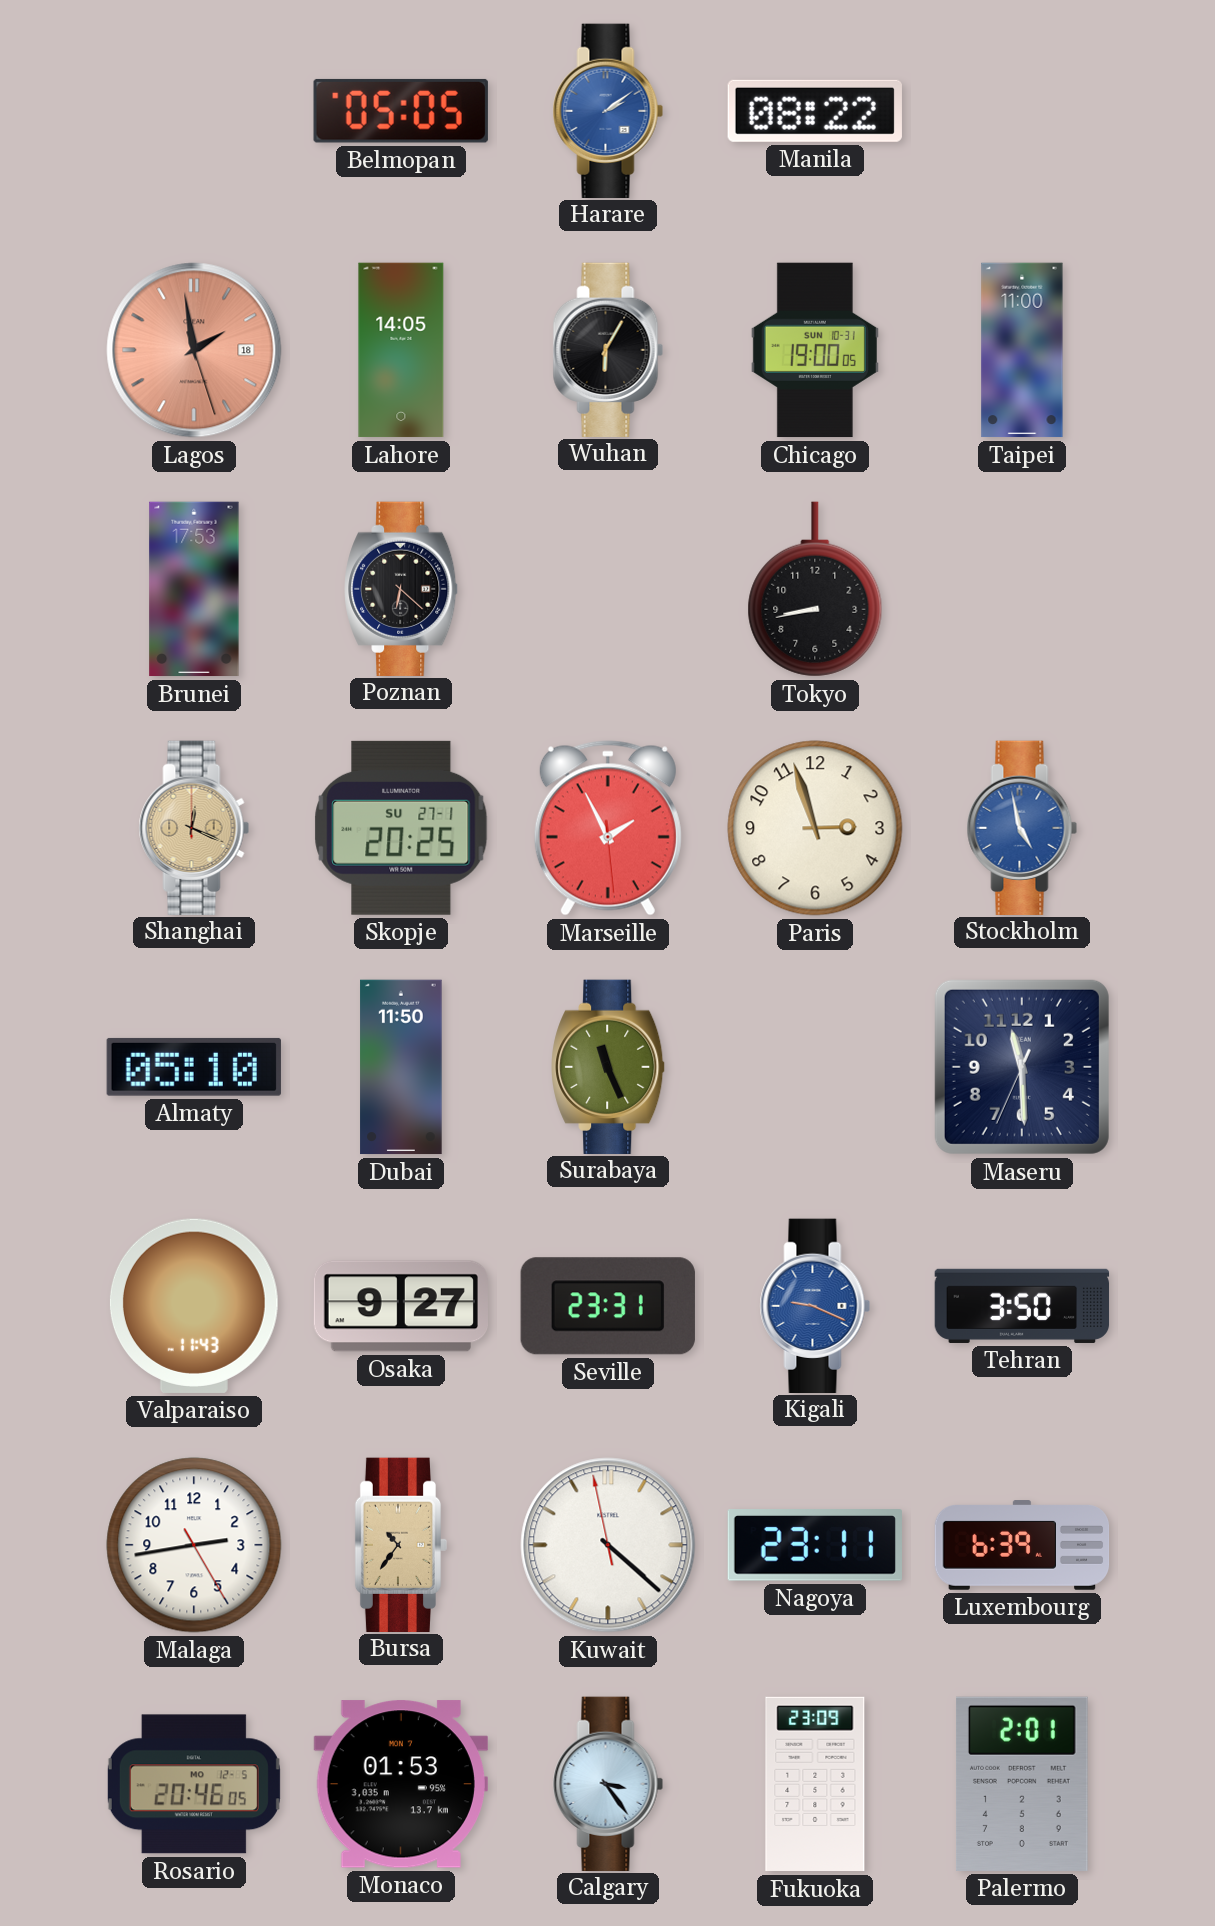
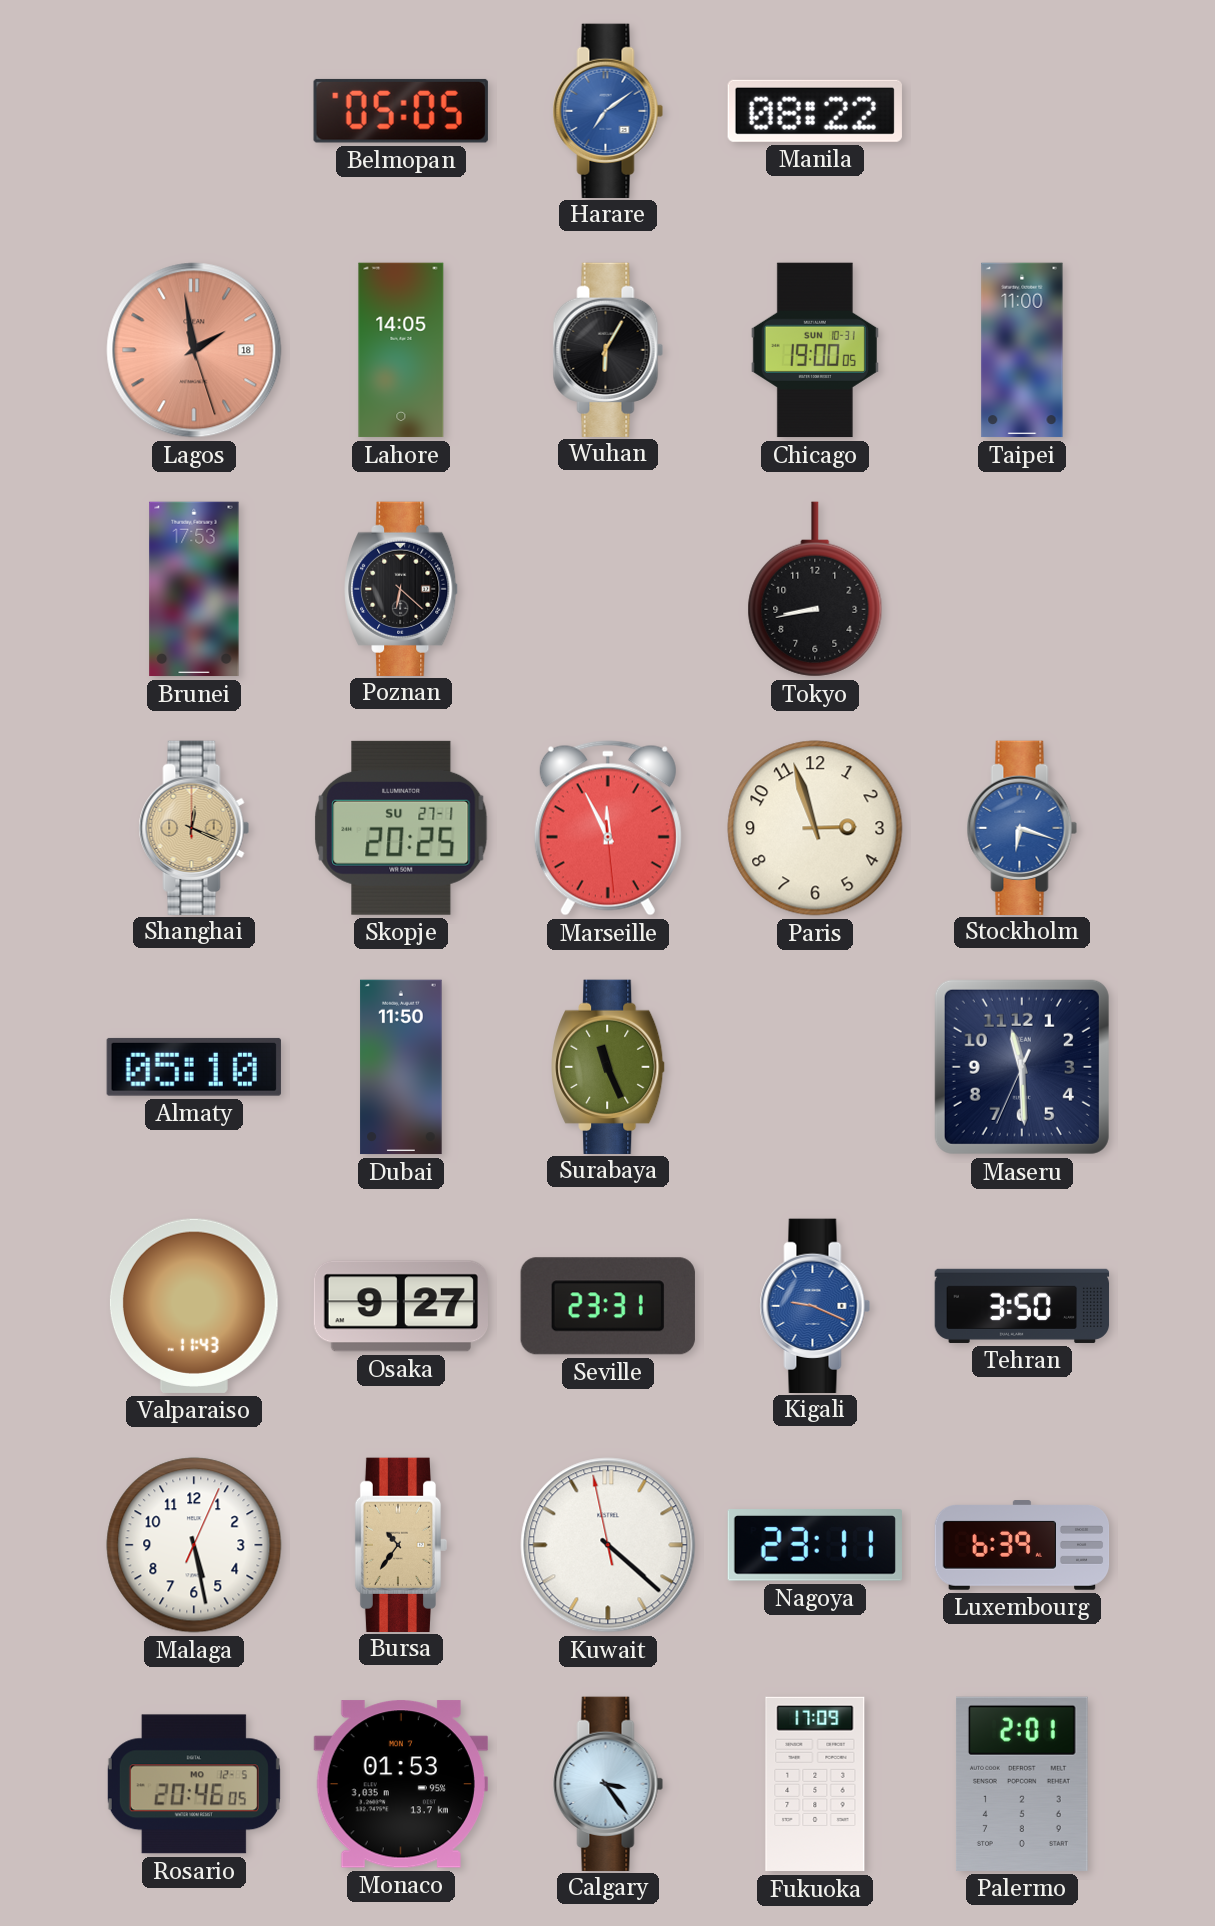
Harare: 2:09 -> 7:09 (608, 110)
Marseille: 1:55 -> 11:55 (608, 828)
Stockholm: 4:58 -> 6:18 (1022, 827)
Malaga: 2:43 -> 5:28 (194, 1545)
Fukuoka: 23:09 -> 17:09 (815, 1784)
